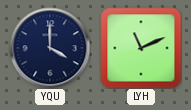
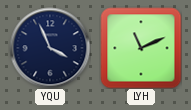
YQU: 4:00 -> 3:56 (50, 48)
